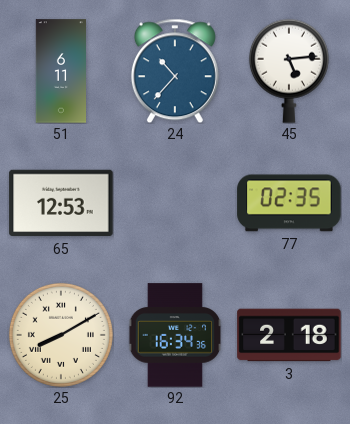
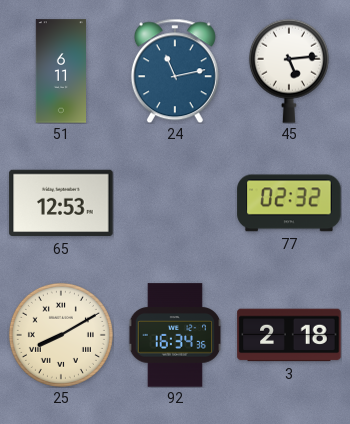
24: 10:37 -> 11:13 (175, 71)
77: 02:35 -> 02:32 (289, 203)
